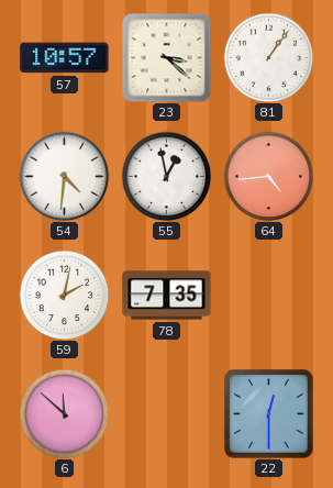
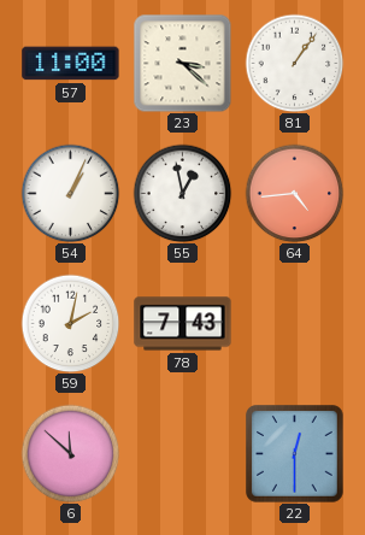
57: 10:57 -> 11:00 (71, 64)
54: 4:31 -> 1:04 (70, 193)
78: 7:35 -> 7:43 (183, 324)
